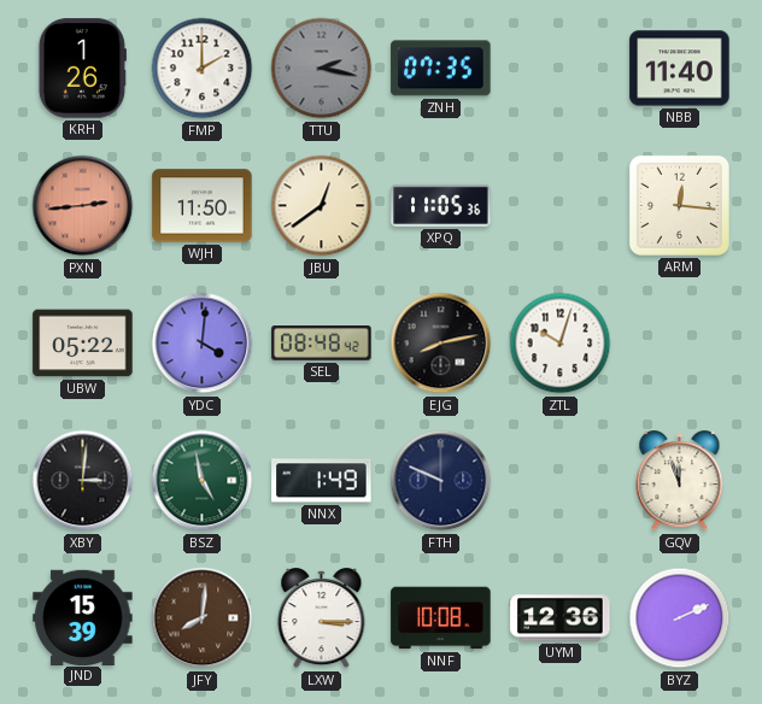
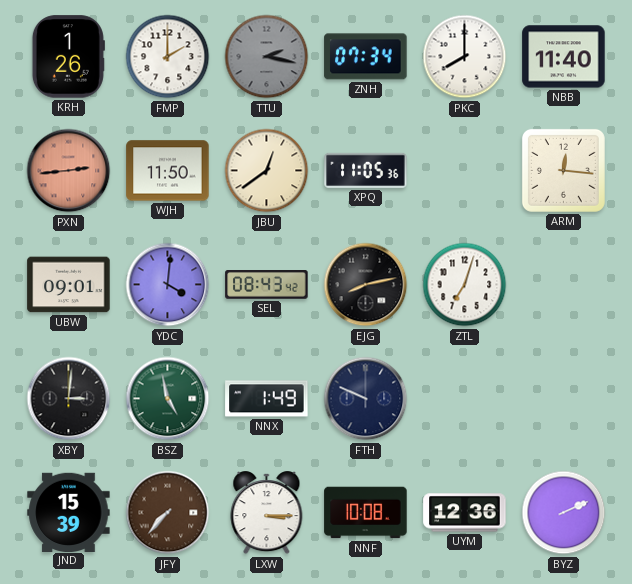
ZNH: 07:35 -> 07:34 (366, 57)
PKC: none -> 8:00 (465, 57)
UBW: 05:22 -> 09:01 (69, 285)
SEL: 08:48 -> 08:43 (267, 285)
ZTL: 10:03 -> 7:03 (465, 285)
GQV: 11:57 -> none (680, 481)
JFY: 8:01 -> 7:37 (168, 513)
